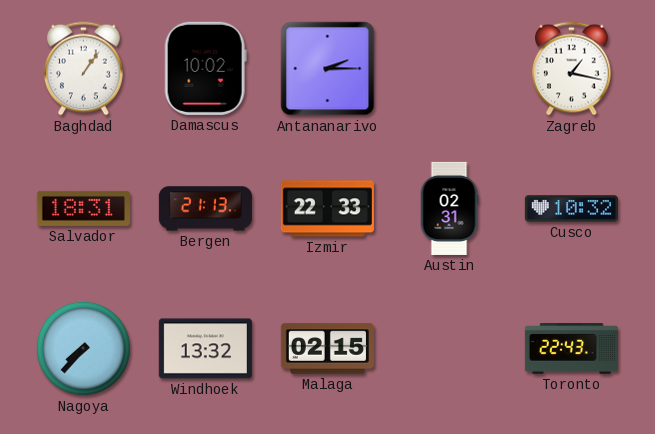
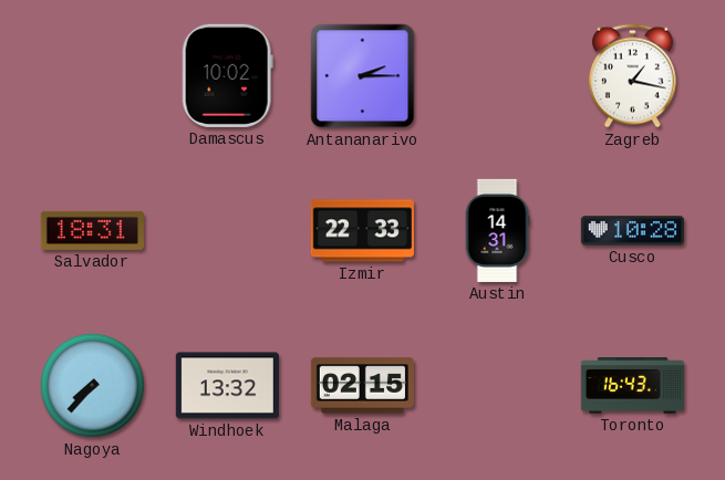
Baghdad: 1:06 -> none (84, 69)
Bergen: 21:13 -> none (205, 209)
Austin: 02:31 -> 14:31 (497, 230)
Cusco: 10:32 -> 10:28 (632, 231)
Toronto: 22:43 -> 16:43 (632, 386)
